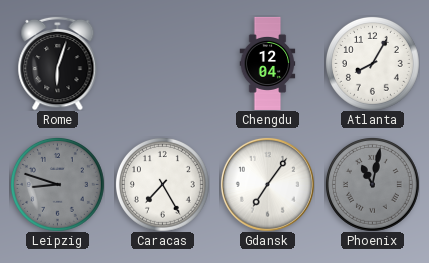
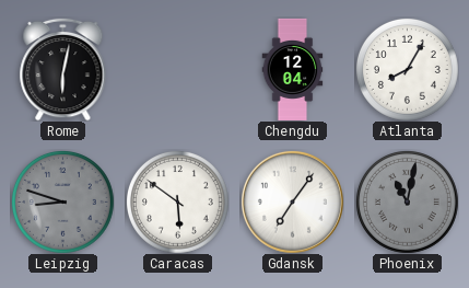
Rome: 6:03 -> 6:02 (63, 69)
Caracas: 7:25 -> 5:51 (178, 203)
